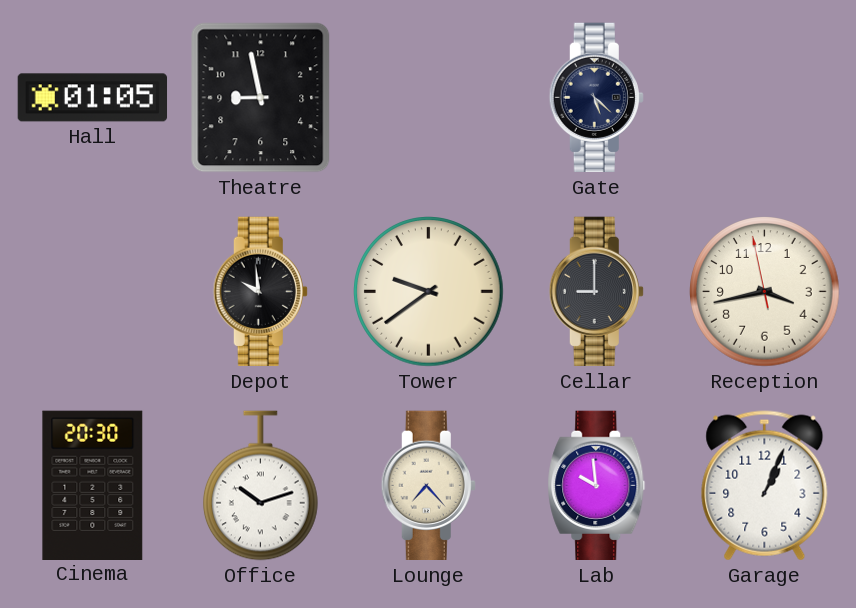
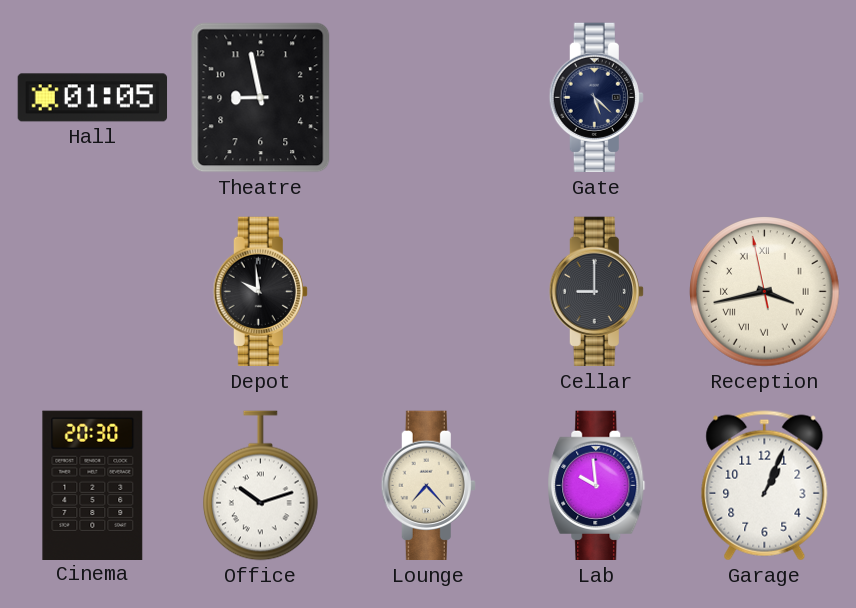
Tower: 9:39 -> none (429, 292)
Reception numerals: Arabic -> Roman (765, 292)
